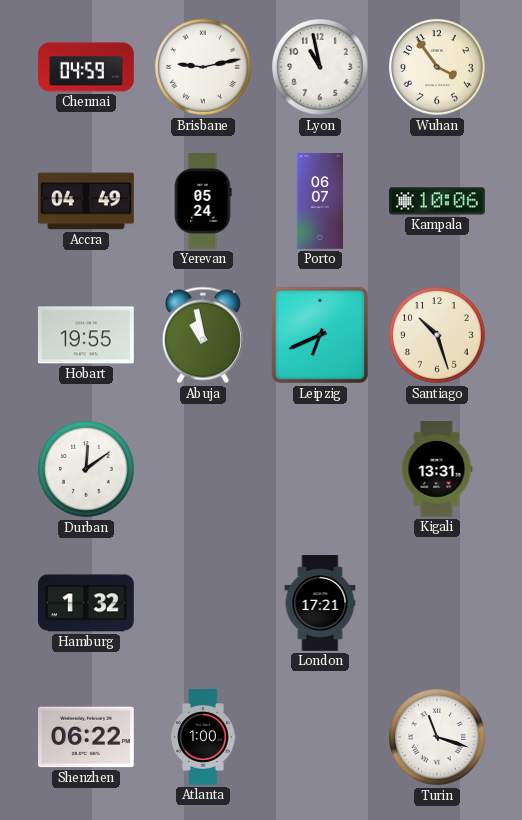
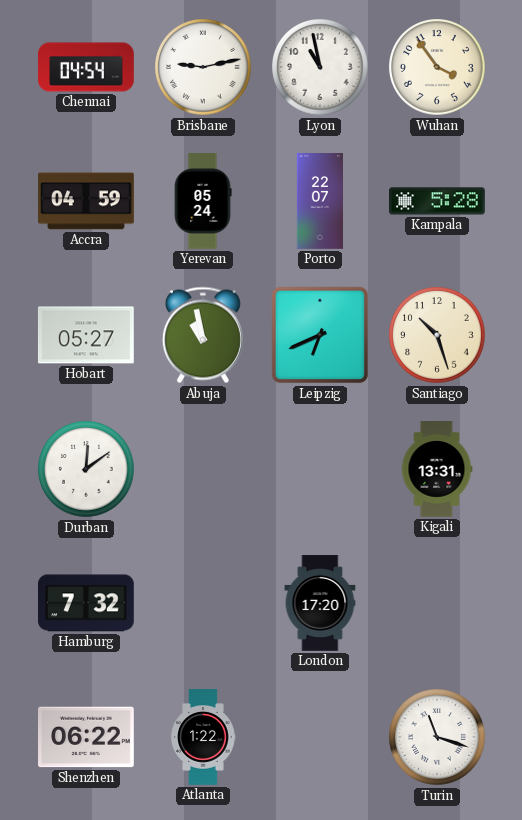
Chennai: 04:59 -> 04:54 (86, 67)
Accra: 04:49 -> 04:59 (87, 201)
Porto: 06:07 -> 22:07 (319, 201)
Kampala: 10:06 -> 5:28 (438, 201)
Hobart: 19:55 -> 05:27 (86, 335)
Hamburg: 1:32 -> 7:32 (86, 603)
London: 17:21 -> 17:20 (320, 603)
Atlanta: 1:00 -> 1:22 (203, 737)
